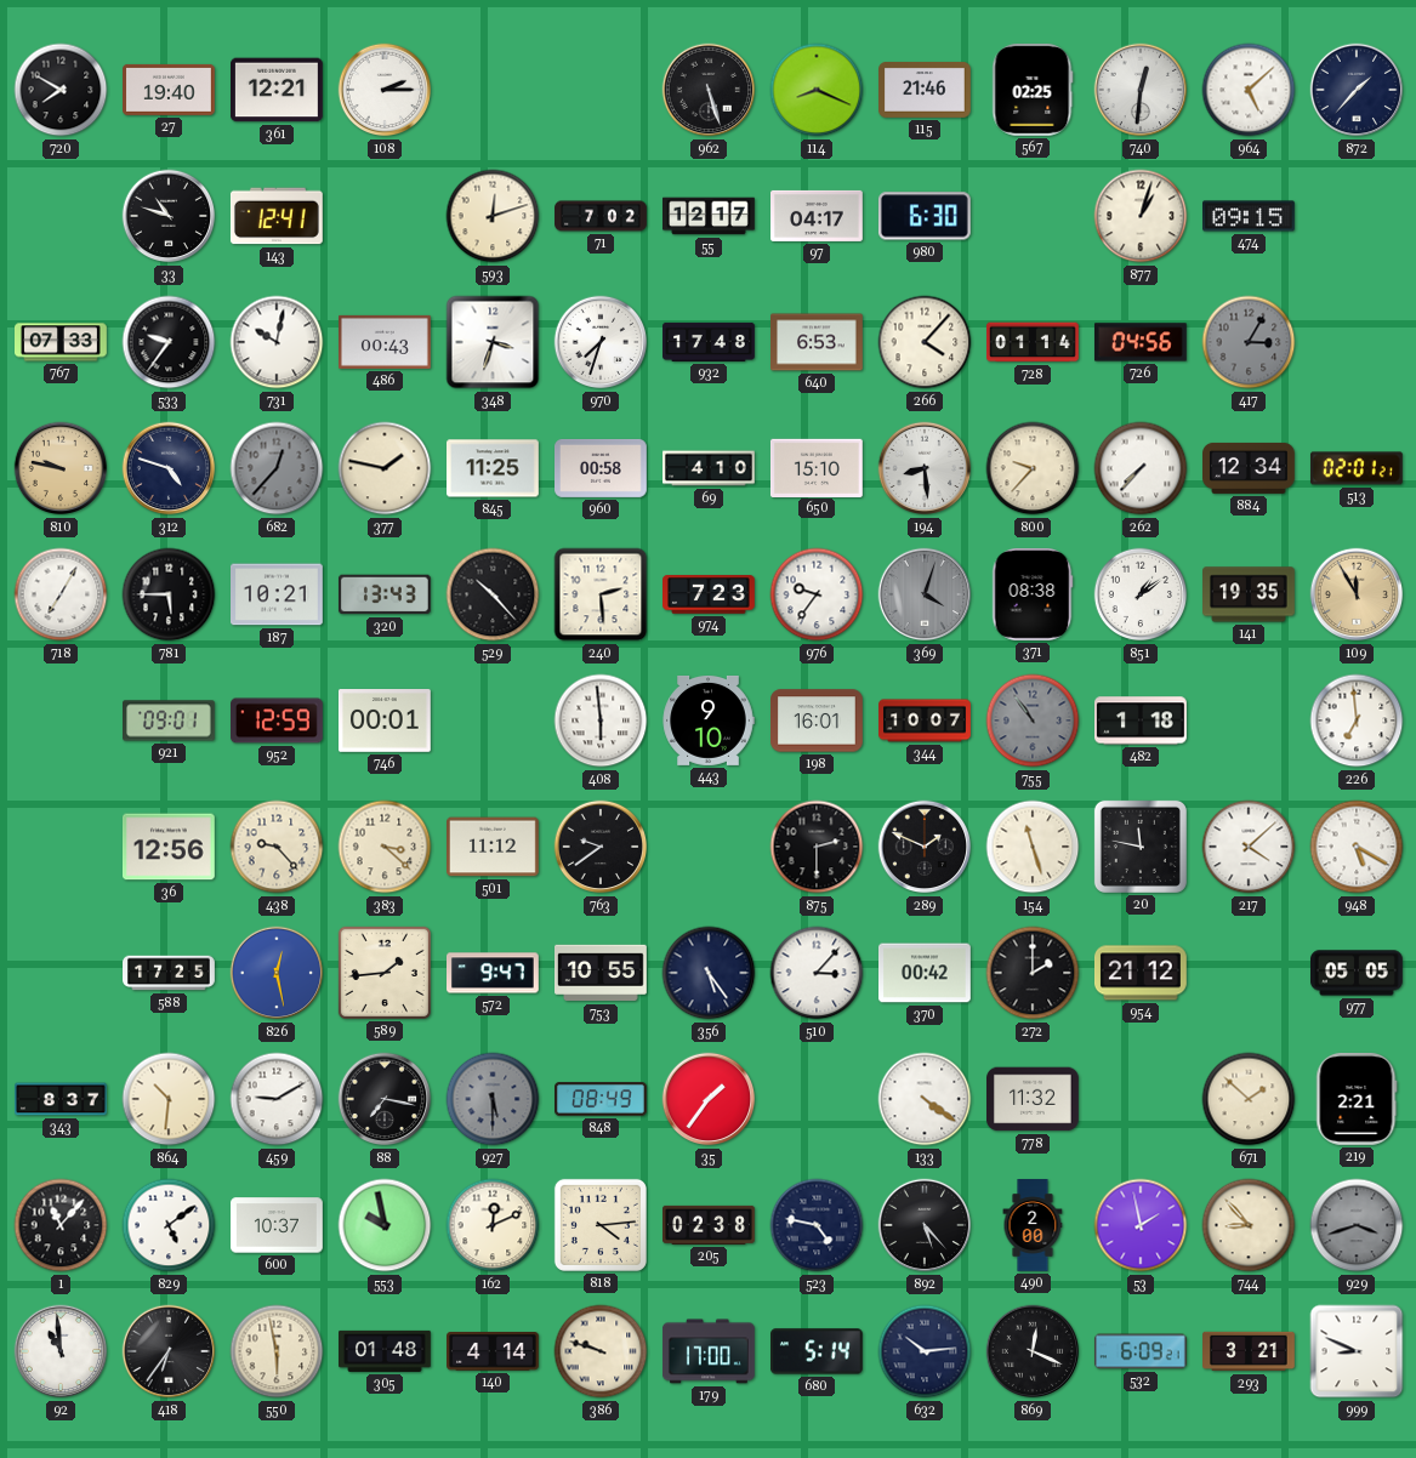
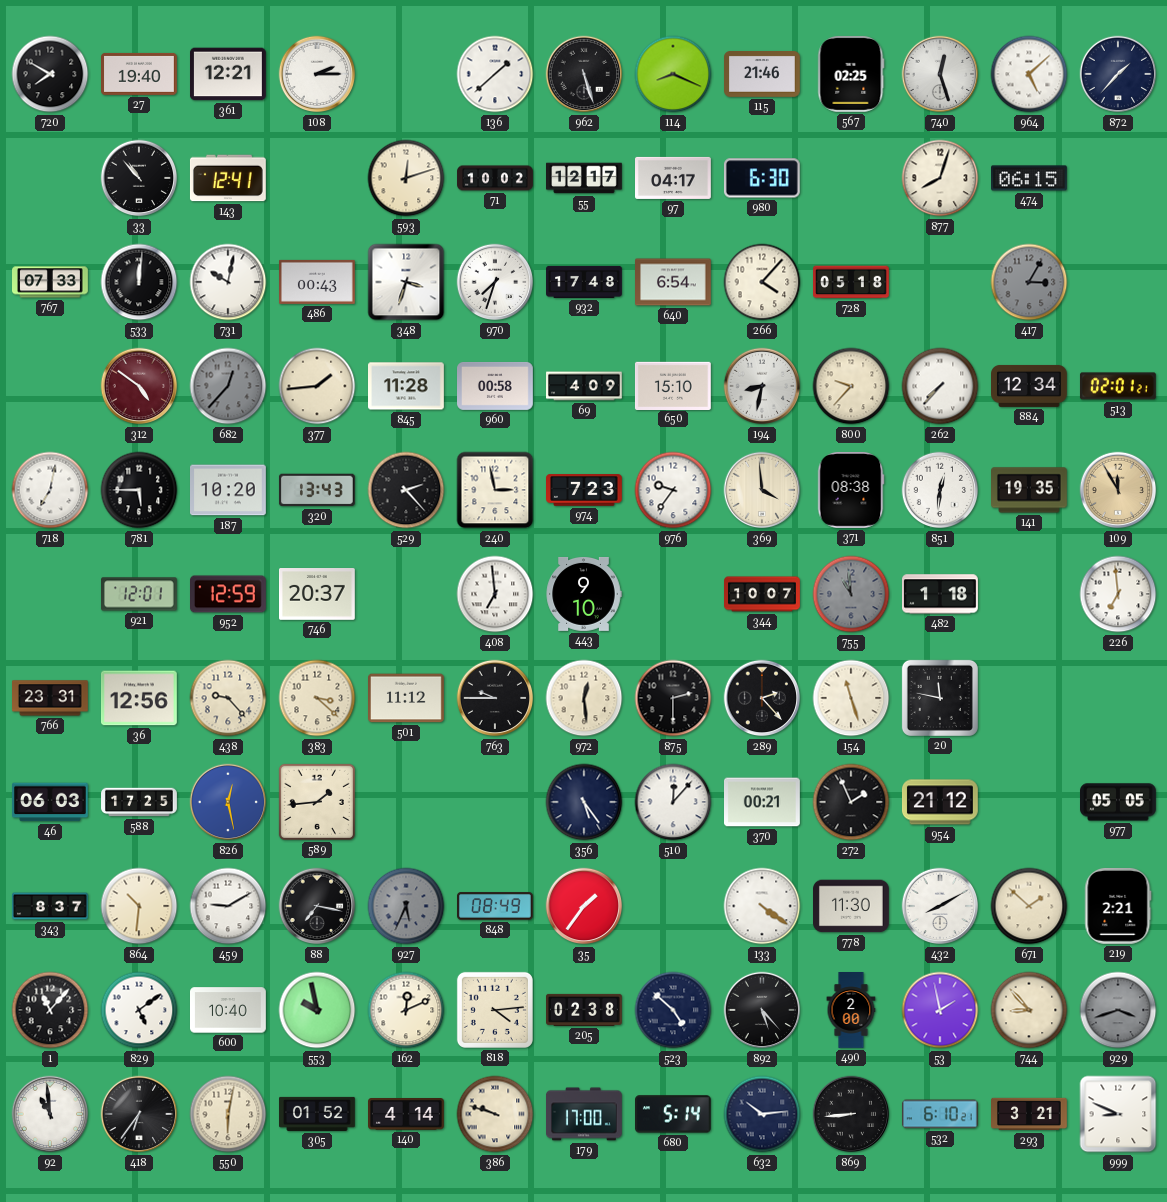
136: none -> 1:38 (495, 74)
740: 12:31 -> 12:27 (940, 74)
33: 10:48 -> 10:53 (139, 178)
71: 7:02 -> 10:02 (495, 178)
877: 1:03 -> 8:03 (940, 178)
474: 09:15 -> 06:15 (1030, 178)
533: 9:36 -> 12:01 (139, 282)
640: 6:53 -> 6:54 (674, 282)
728: 01:14 -> 05:18 (852, 282)
726: 04:56 -> none (1141, 342)
810: 9:47 -> none (61, 468)
312: 4:48 -> 4:51 (139, 386)
312 dial: navy -> burgundy (139, 386)
377: 1:47 -> 1:44 (317, 386)
845: 11:25 -> 11:28 (407, 386)
69: 4:10 -> 4:09 (585, 386)
194: 8:29 -> 8:32 (762, 386)
718: 7:05 -> 7:02 (50, 490)
187: 10:21 -> 10:20 (229, 490)
529: 10:23 -> 2:23 (406, 490)
240: 2:29 -> 2:58 (495, 490)
369: 4:03 -> 3:59 (762, 490)
369 dial: grey -> cream (762, 490)
851: 1:09 -> 12:31 (940, 490)
921: 09:01 -> 12:01 (140, 594)
746: 00:01 -> 20:37 (318, 595)
408: 5:59 -> 6:59 (495, 594)
198: 16:01 -> none (818, 721)
755: 10:54 -> 10:59 (851, 594)
766: none -> 23:31 (51, 698)
763: 9:39 -> 9:45 (495, 698)
972: none -> 12:29 (584, 698)
289: 1:49 -> 2:23 (762, 698)
217: 4:08 -> none (1249, 847)
948: 5:20 -> none (1357, 847)
46: none -> 06:03 (51, 802)
572: 9:47 -> none (494, 973)
753: 10:55 -> none (602, 973)
510: 3:07 -> 12:07 (673, 802)
370: 00:42 -> 00:21 (763, 802)
272: 2:00 -> 1:56 (851, 802)
927: 5:30 -> 5:34 (406, 906)
778: 11:32 -> 11:30 (852, 906)
432: none -> 8:10 (940, 906)
600: 10:37 -> 10:40 (229, 1010)
523: 4:47 -> 4:52 (673, 1010)
550: 5:58 -> 6:02 (228, 1114)
305: 01:48 -> 01:52 (318, 1114)
869: 12:19 -> 8:44 (851, 1114)
532: 6:09 -> 6:10 (940, 1114)
